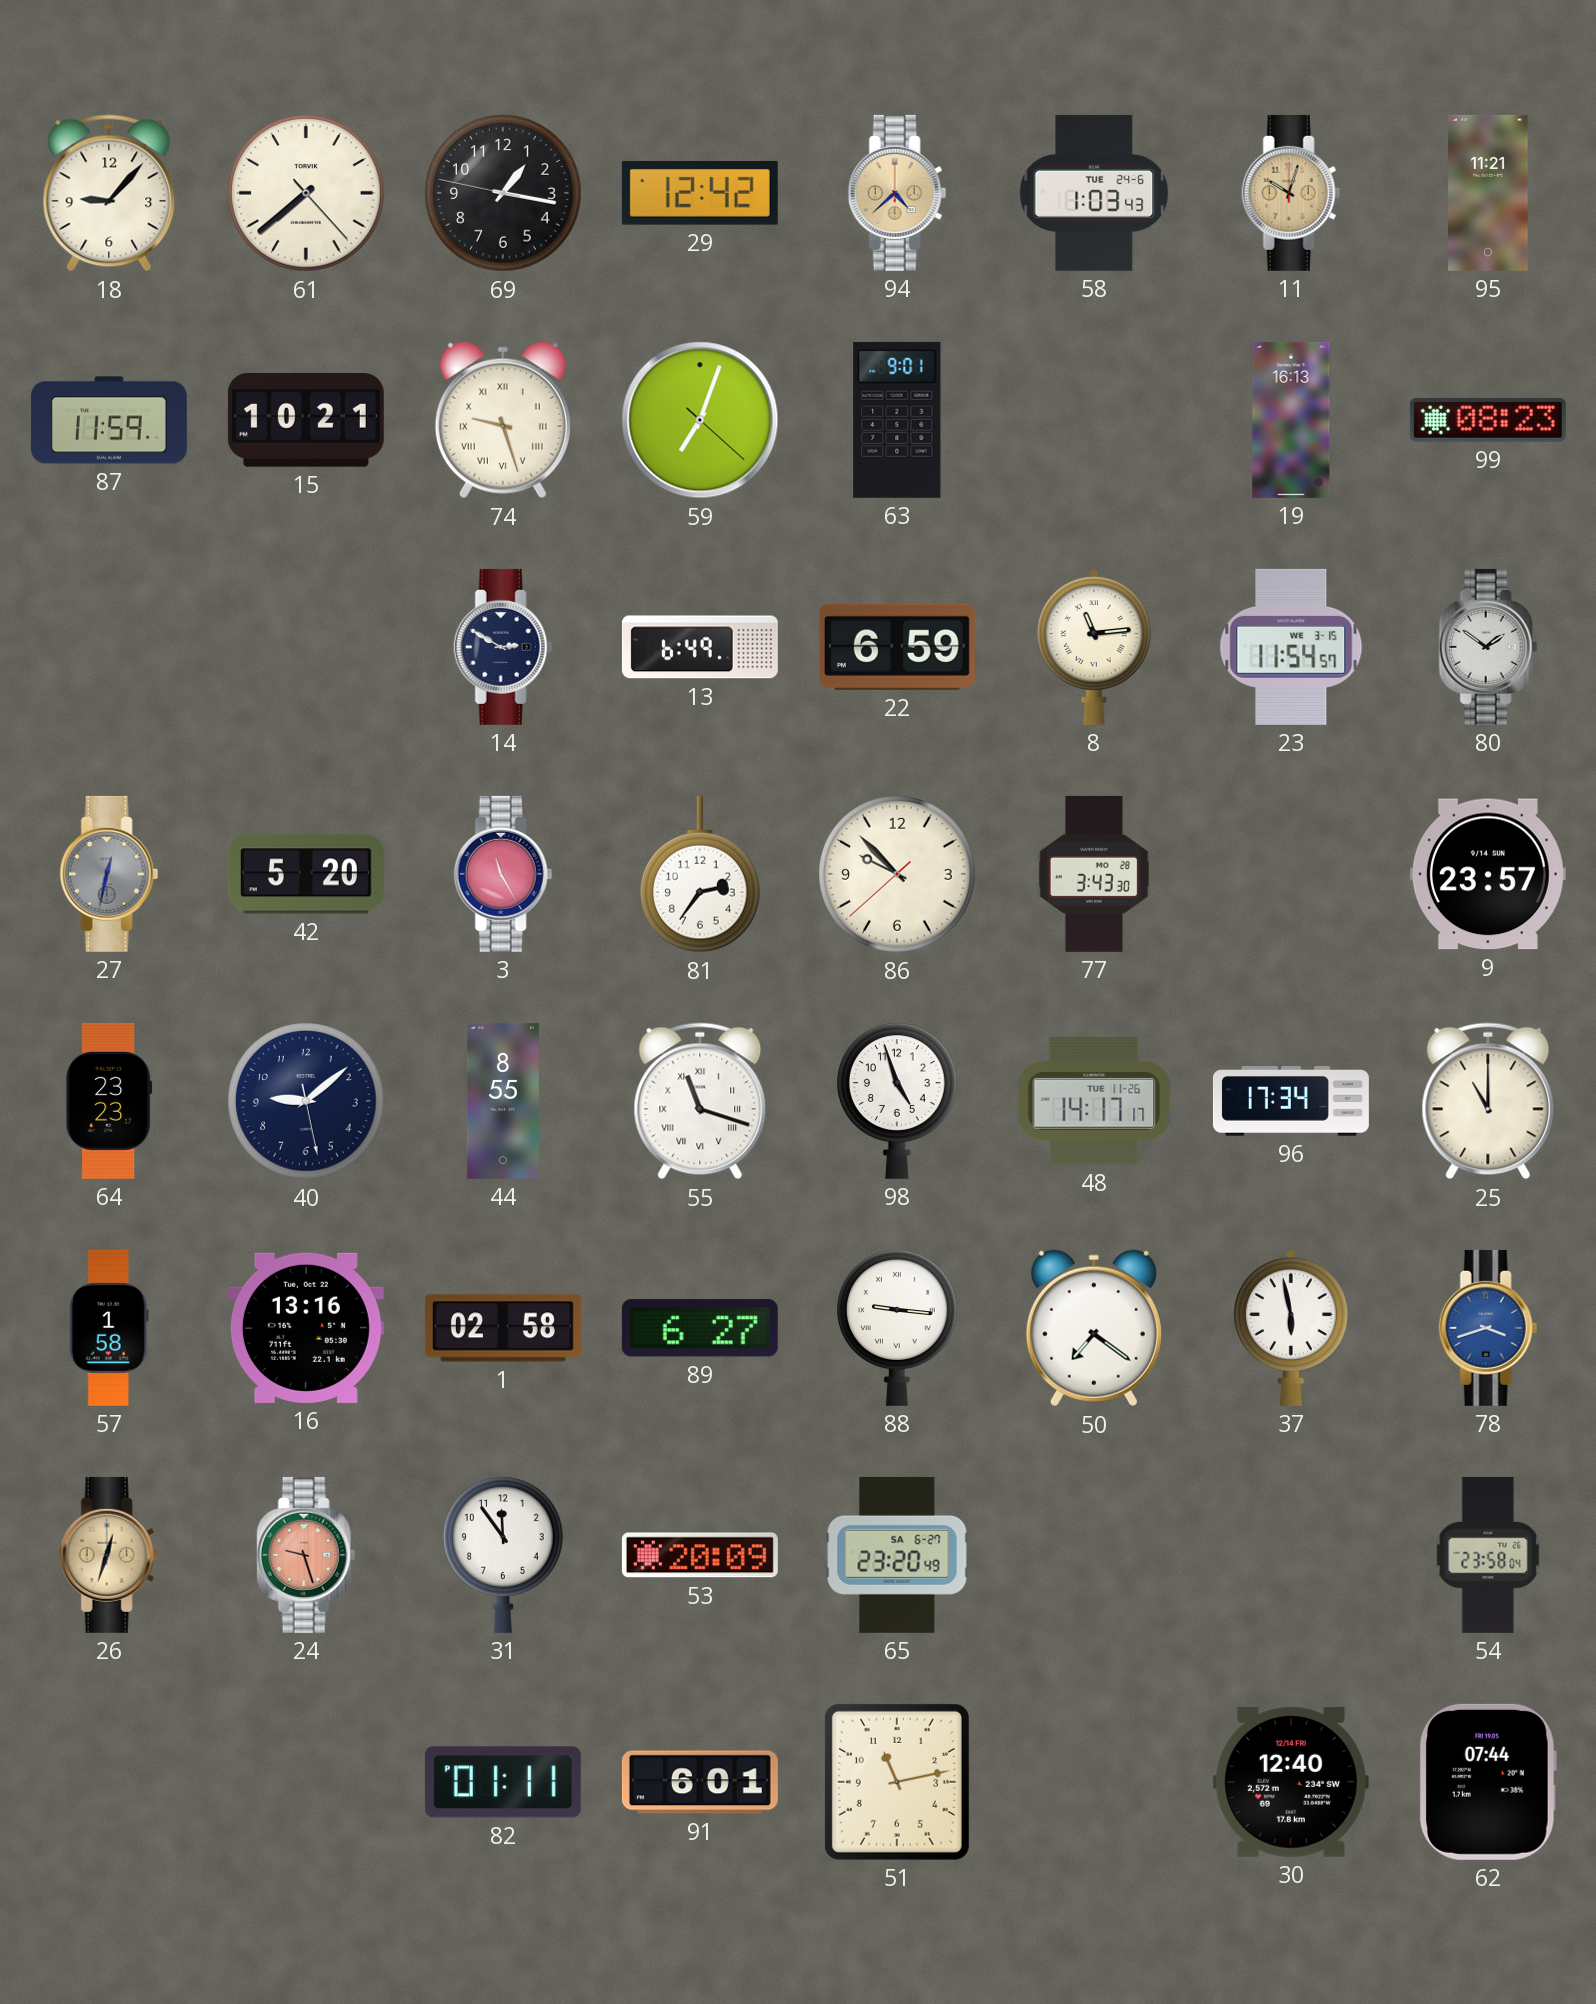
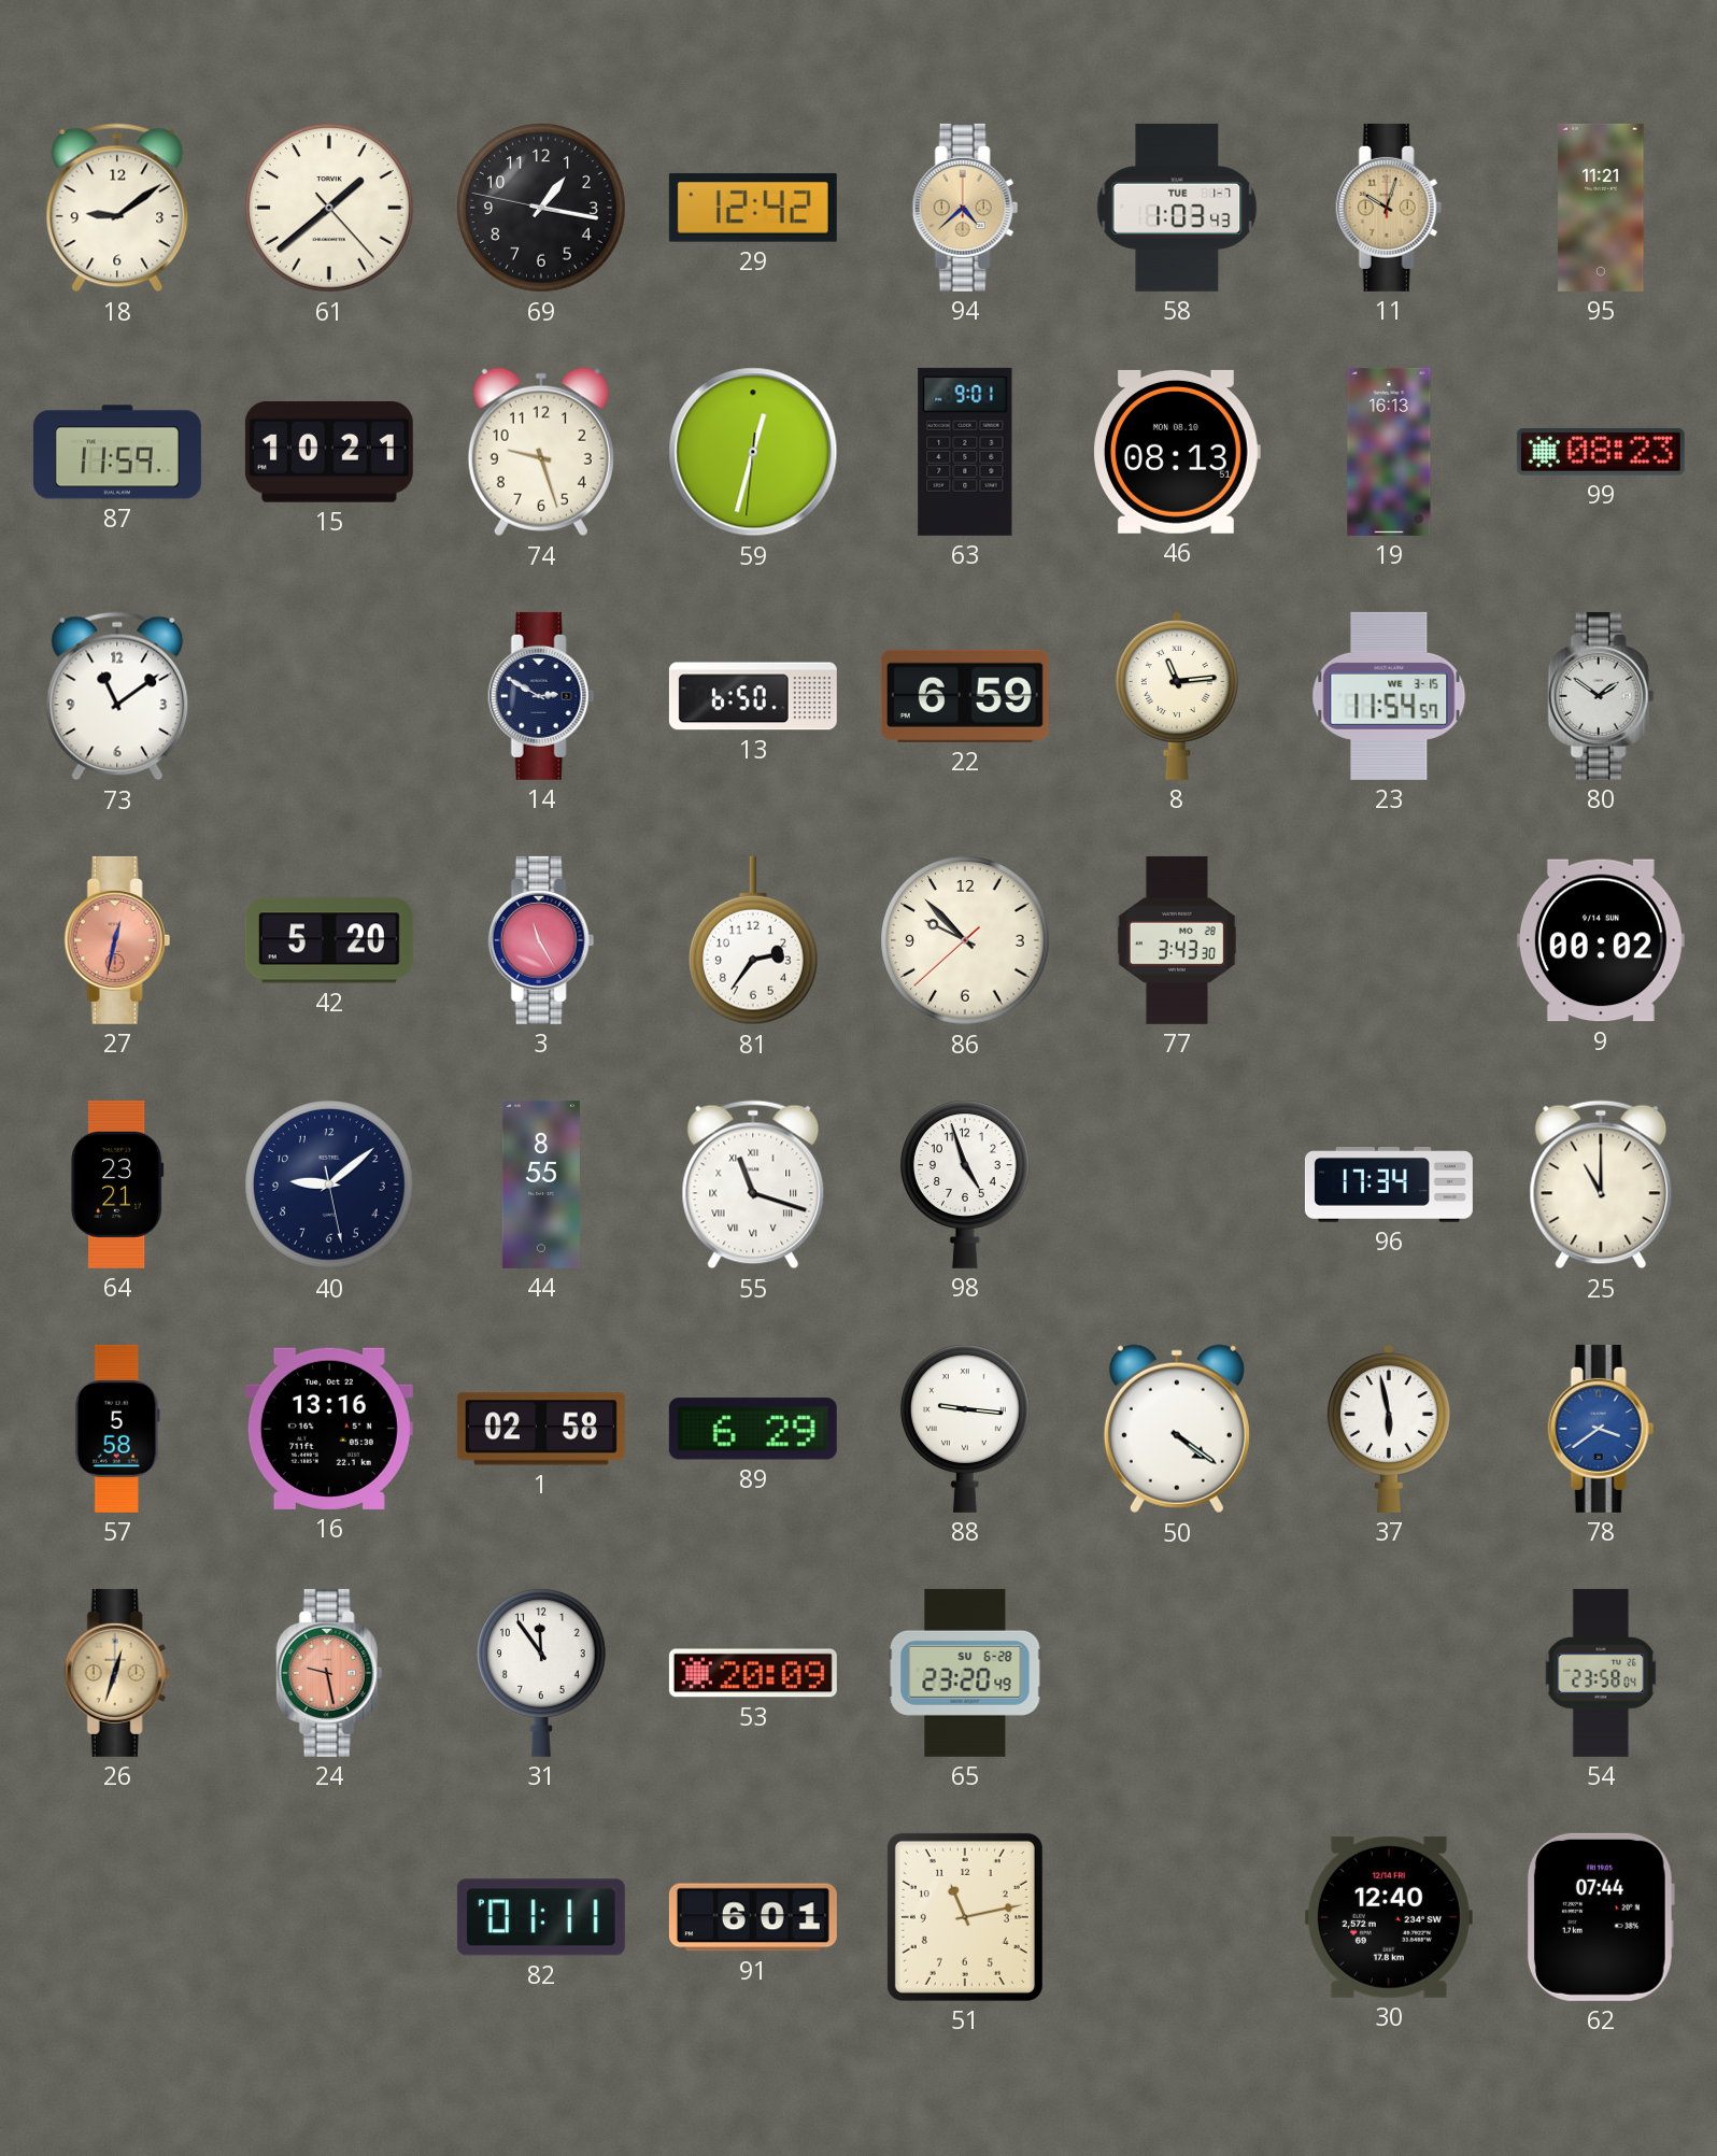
18: 9:07 -> 9:09 (117, 208)
61: 7:38 -> 1:38 (329, 208)
58 date: TUE 24-6 -> TUE 1-7 (1177, 208)
74 numerals: Roman -> Arabic (541, 452)
59: 7:03 -> 12:32 (753, 452)
46: none -> 08:13 (1176, 452)
73: none -> 11:09 (117, 696)
13: 6:49 -> 6:50 (753, 696)
27 dial: grey -> salmon (117, 940)
9: 23:57 -> 00:02 (1601, 940)
64: 23:23 -> 23:21 (117, 1185)
48: 14:17 -> none (1094, 1101)
57: 1:58 -> 5:58 (117, 1429)
89: 6:27 -> 6:29 (753, 1429)
50: 7:21 -> 4:21 (1177, 1429)
78: 3:42 -> 3:39 (1601, 1429)
24: 9:27 -> 9:28 (329, 1673)
65 date: SA 6-27 -> SU 6-28 (965, 1673)
